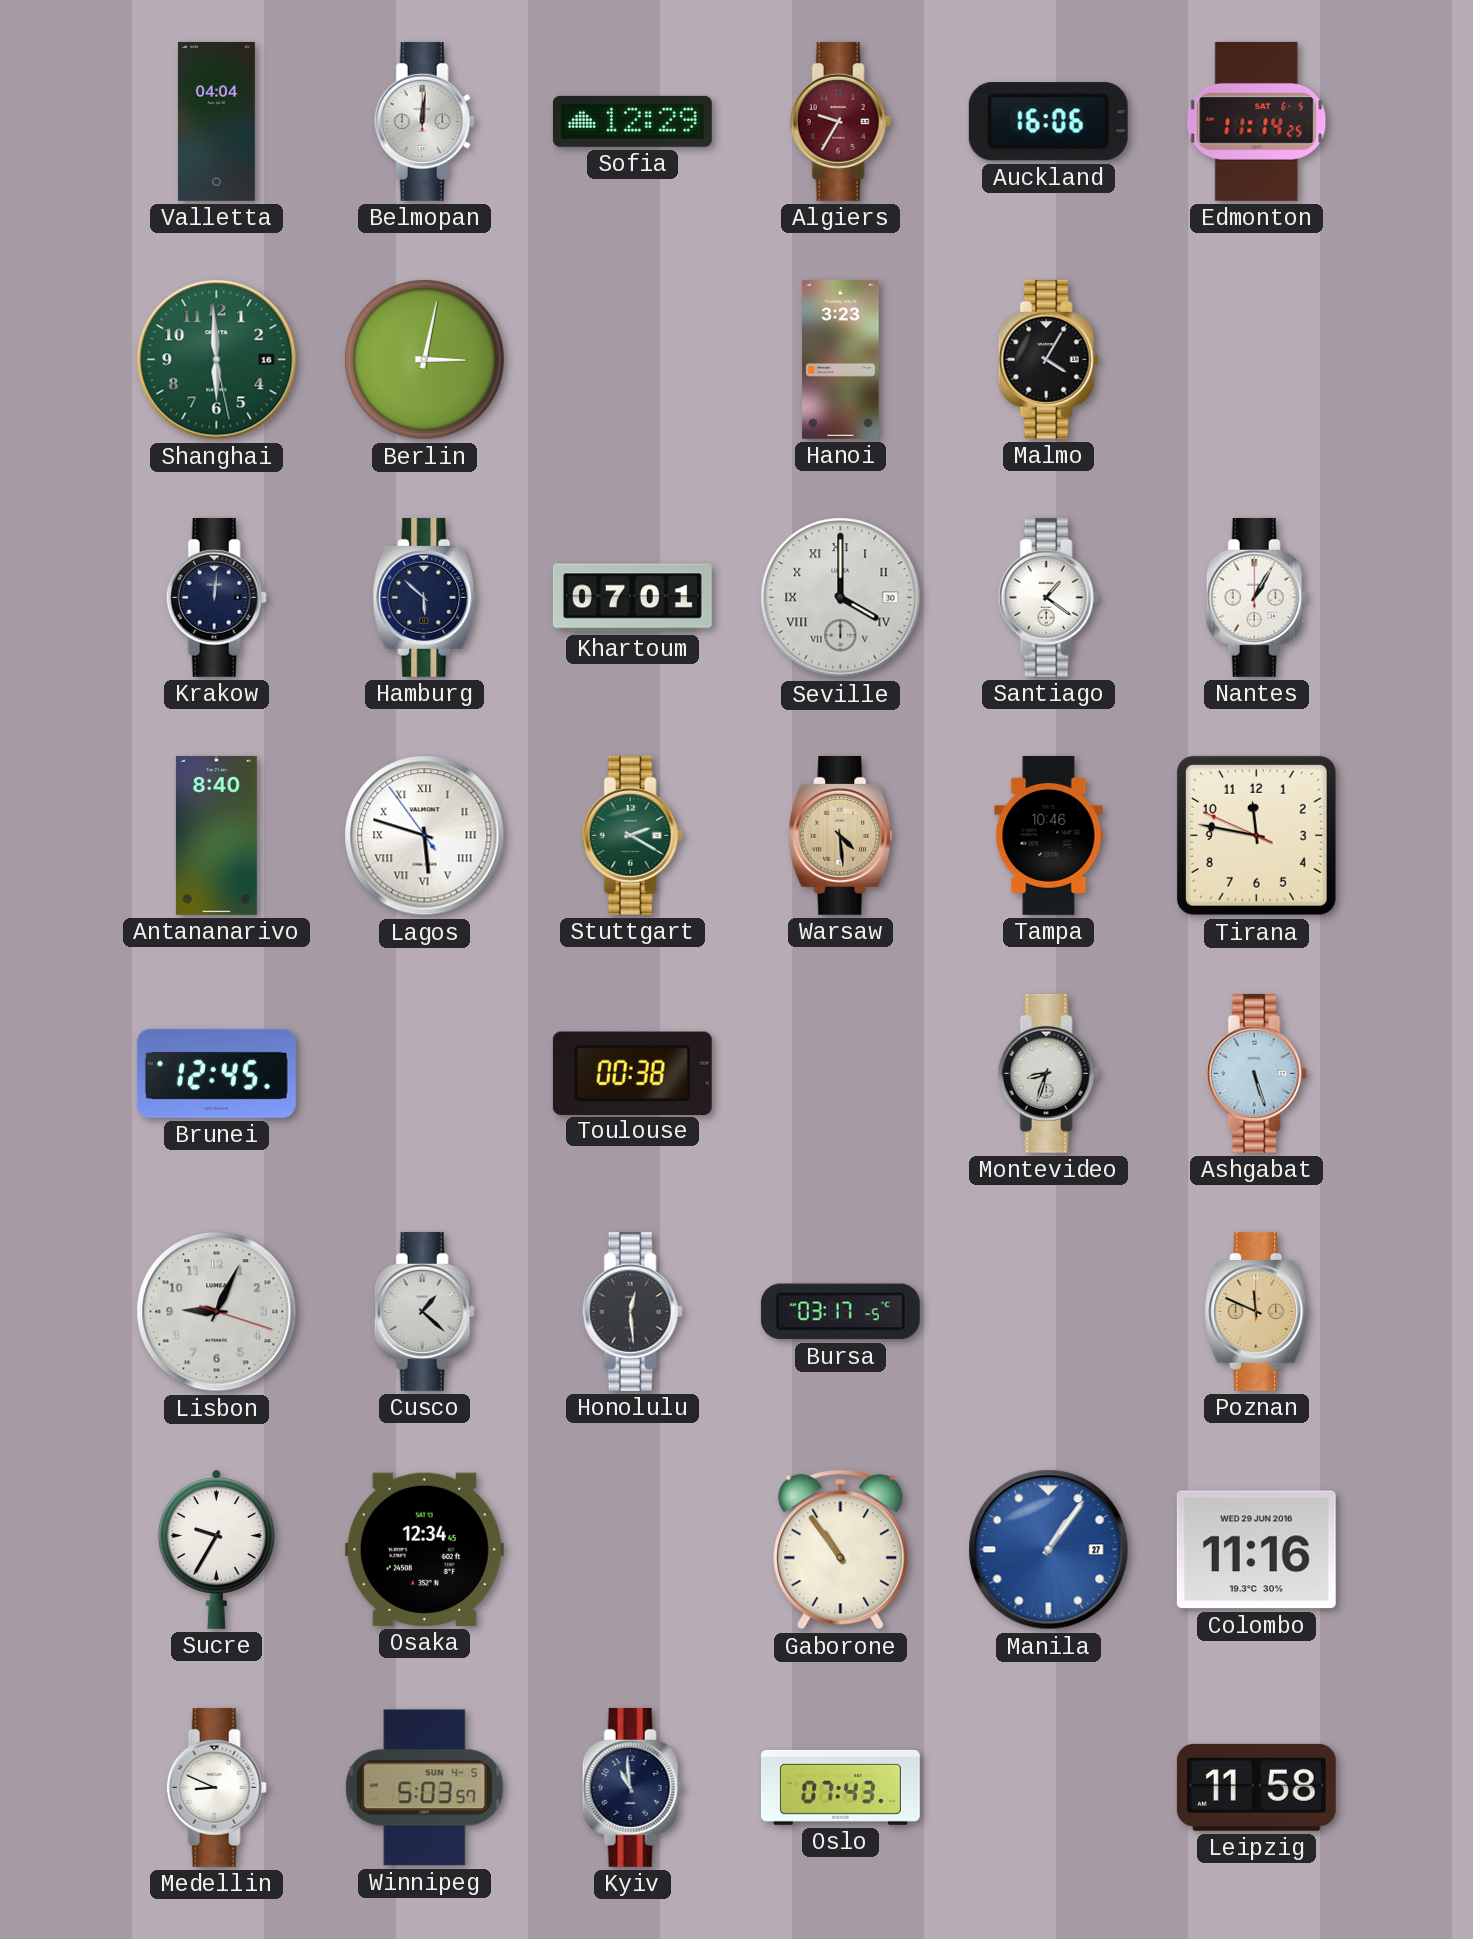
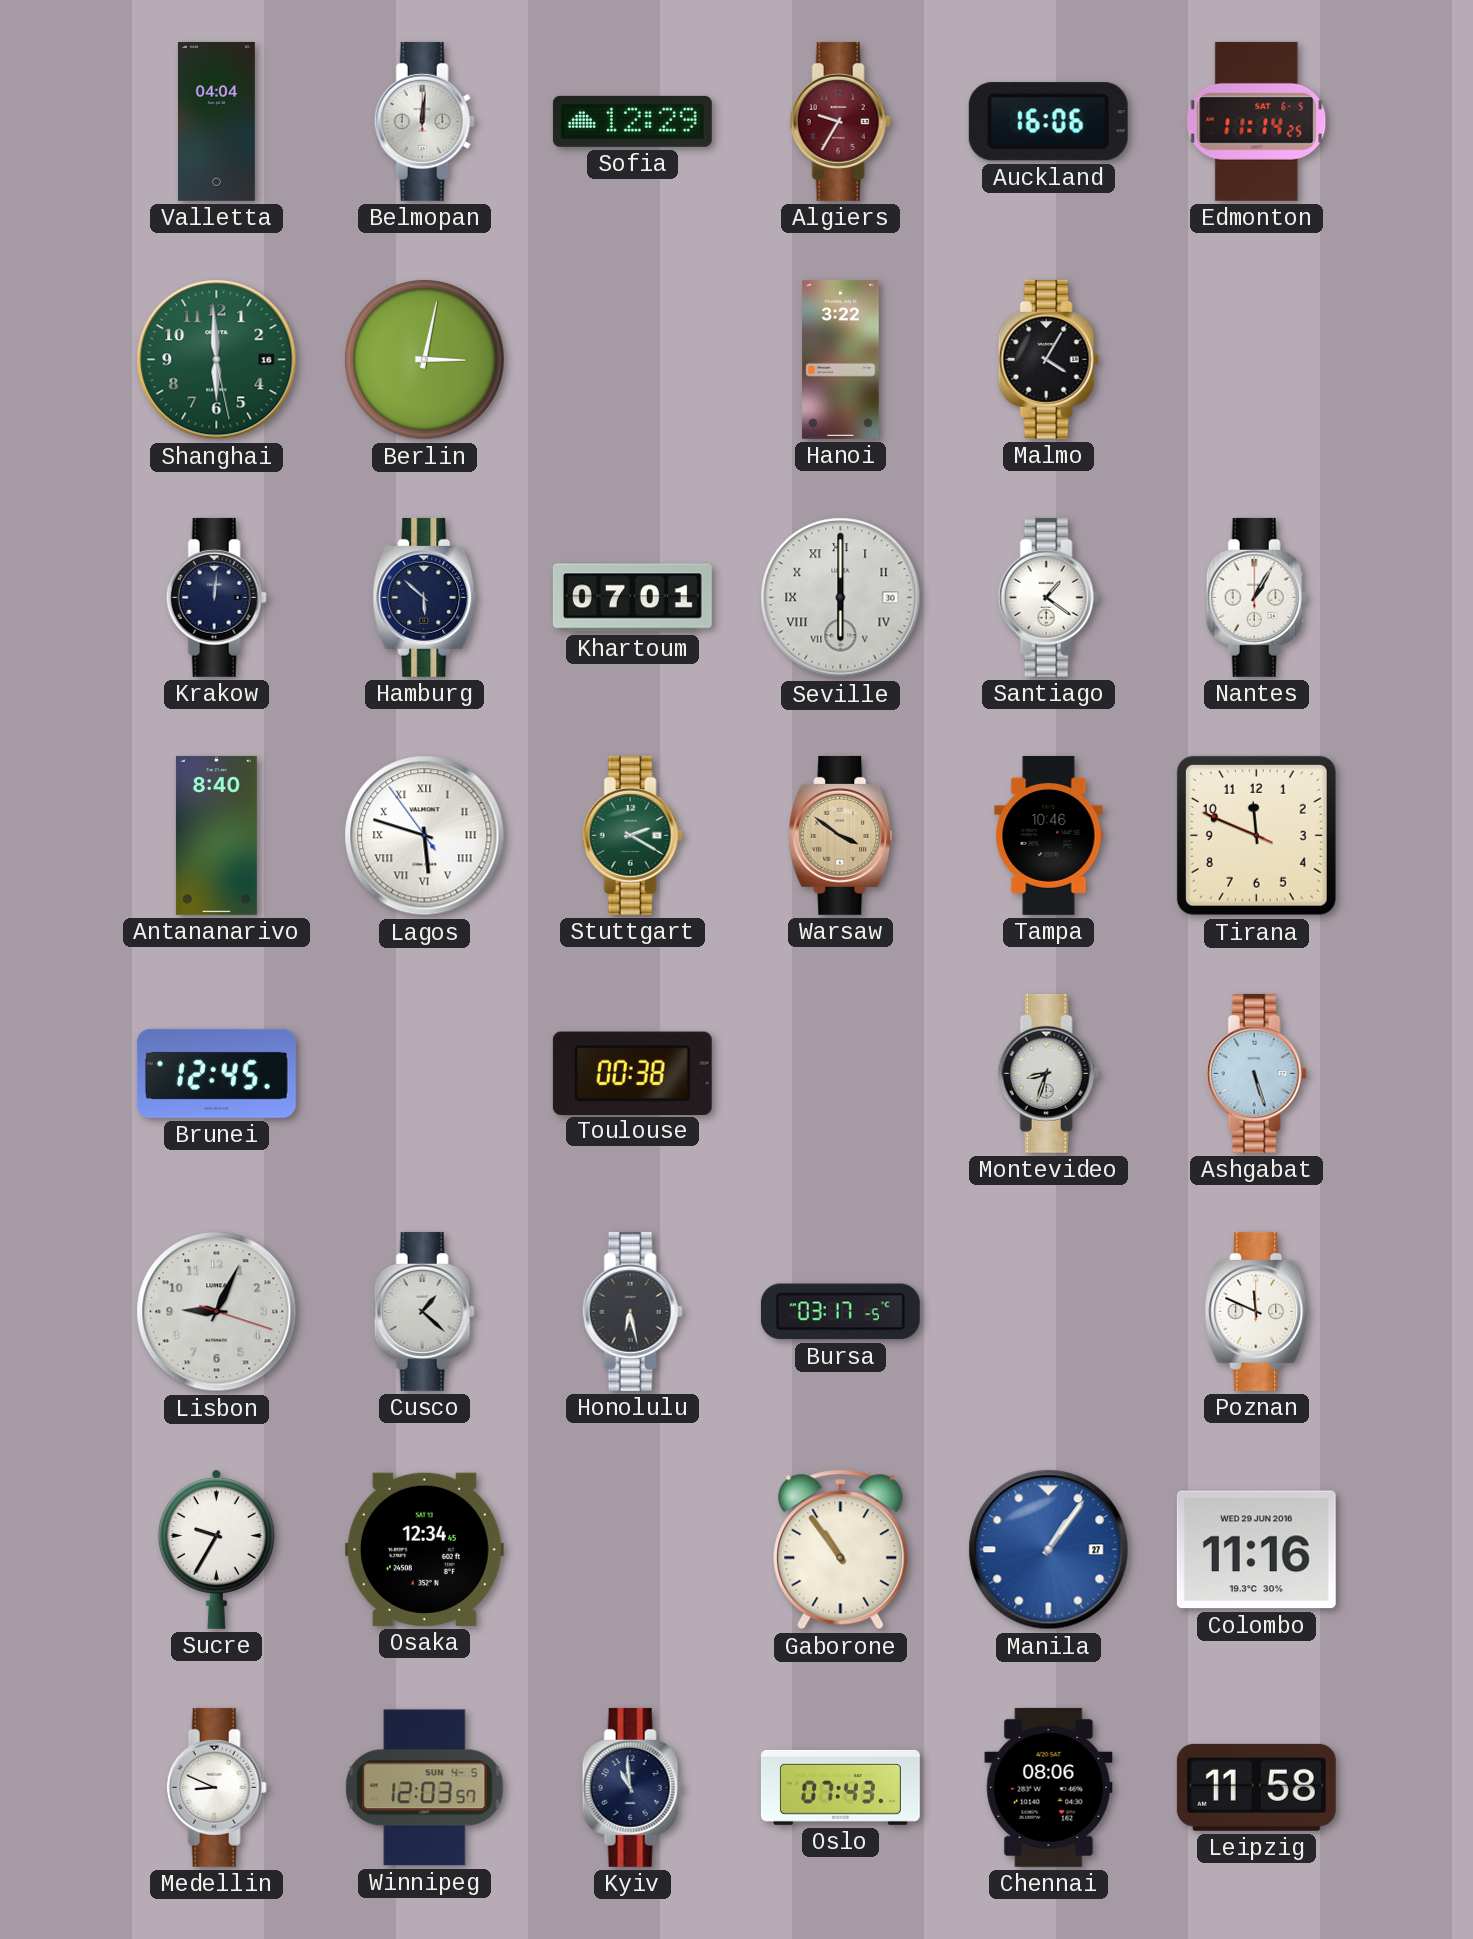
Hanoi: 3:23 -> 3:22 (841, 359)
Seville: 4:00 -> 6:00 (841, 598)
Warsaw: 4:29 -> 3:51 (841, 835)
Tirana: 11:46 -> 11:48 (1256, 835)
Honolulu: 12:29 -> 6:28 (632, 1311)
Poznan dial: champagne -> white (1257, 1311)
Winnipeg: 5:03 -> 12:03 (425, 1788)
Chennai: none -> 08:06 (1049, 1787)
